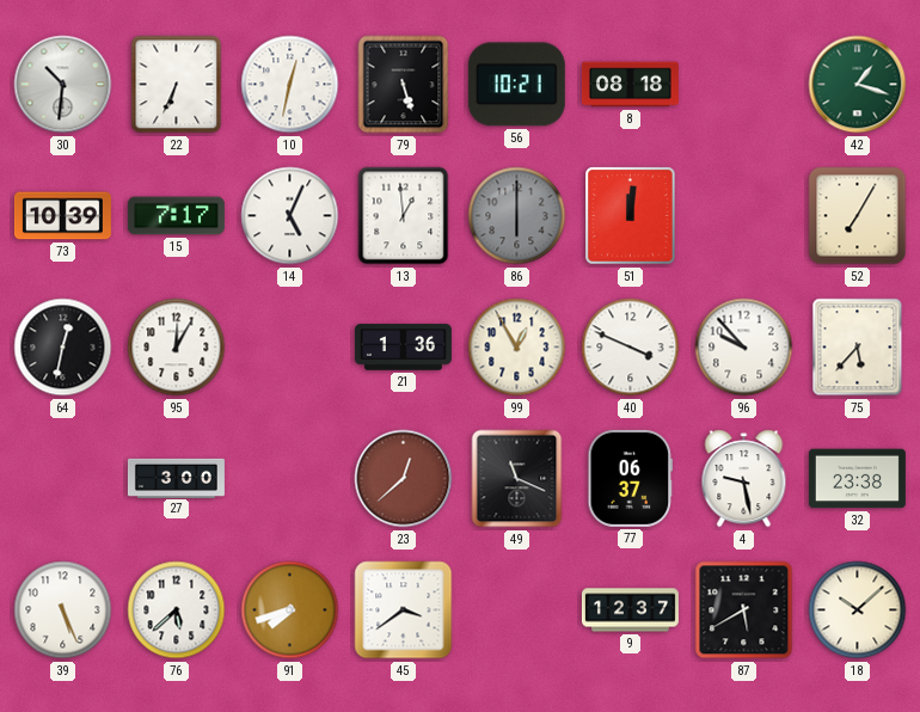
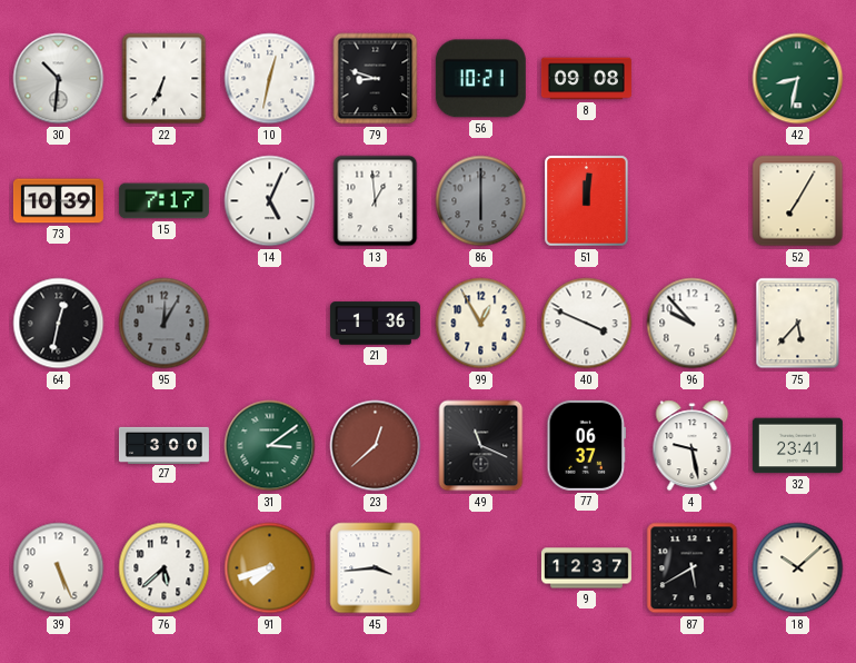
79: 5:27 -> 8:48 (376, 79)
8: 08:18 -> 09:08 (586, 79)
42: 1:18 -> 8:32 (798, 79)
95 dial: white -> grey (165, 324)
31: none -> 3:09 (270, 446)
32: 23:38 -> 23:41 (797, 446)
45: 3:39 -> 3:44 (376, 568)
